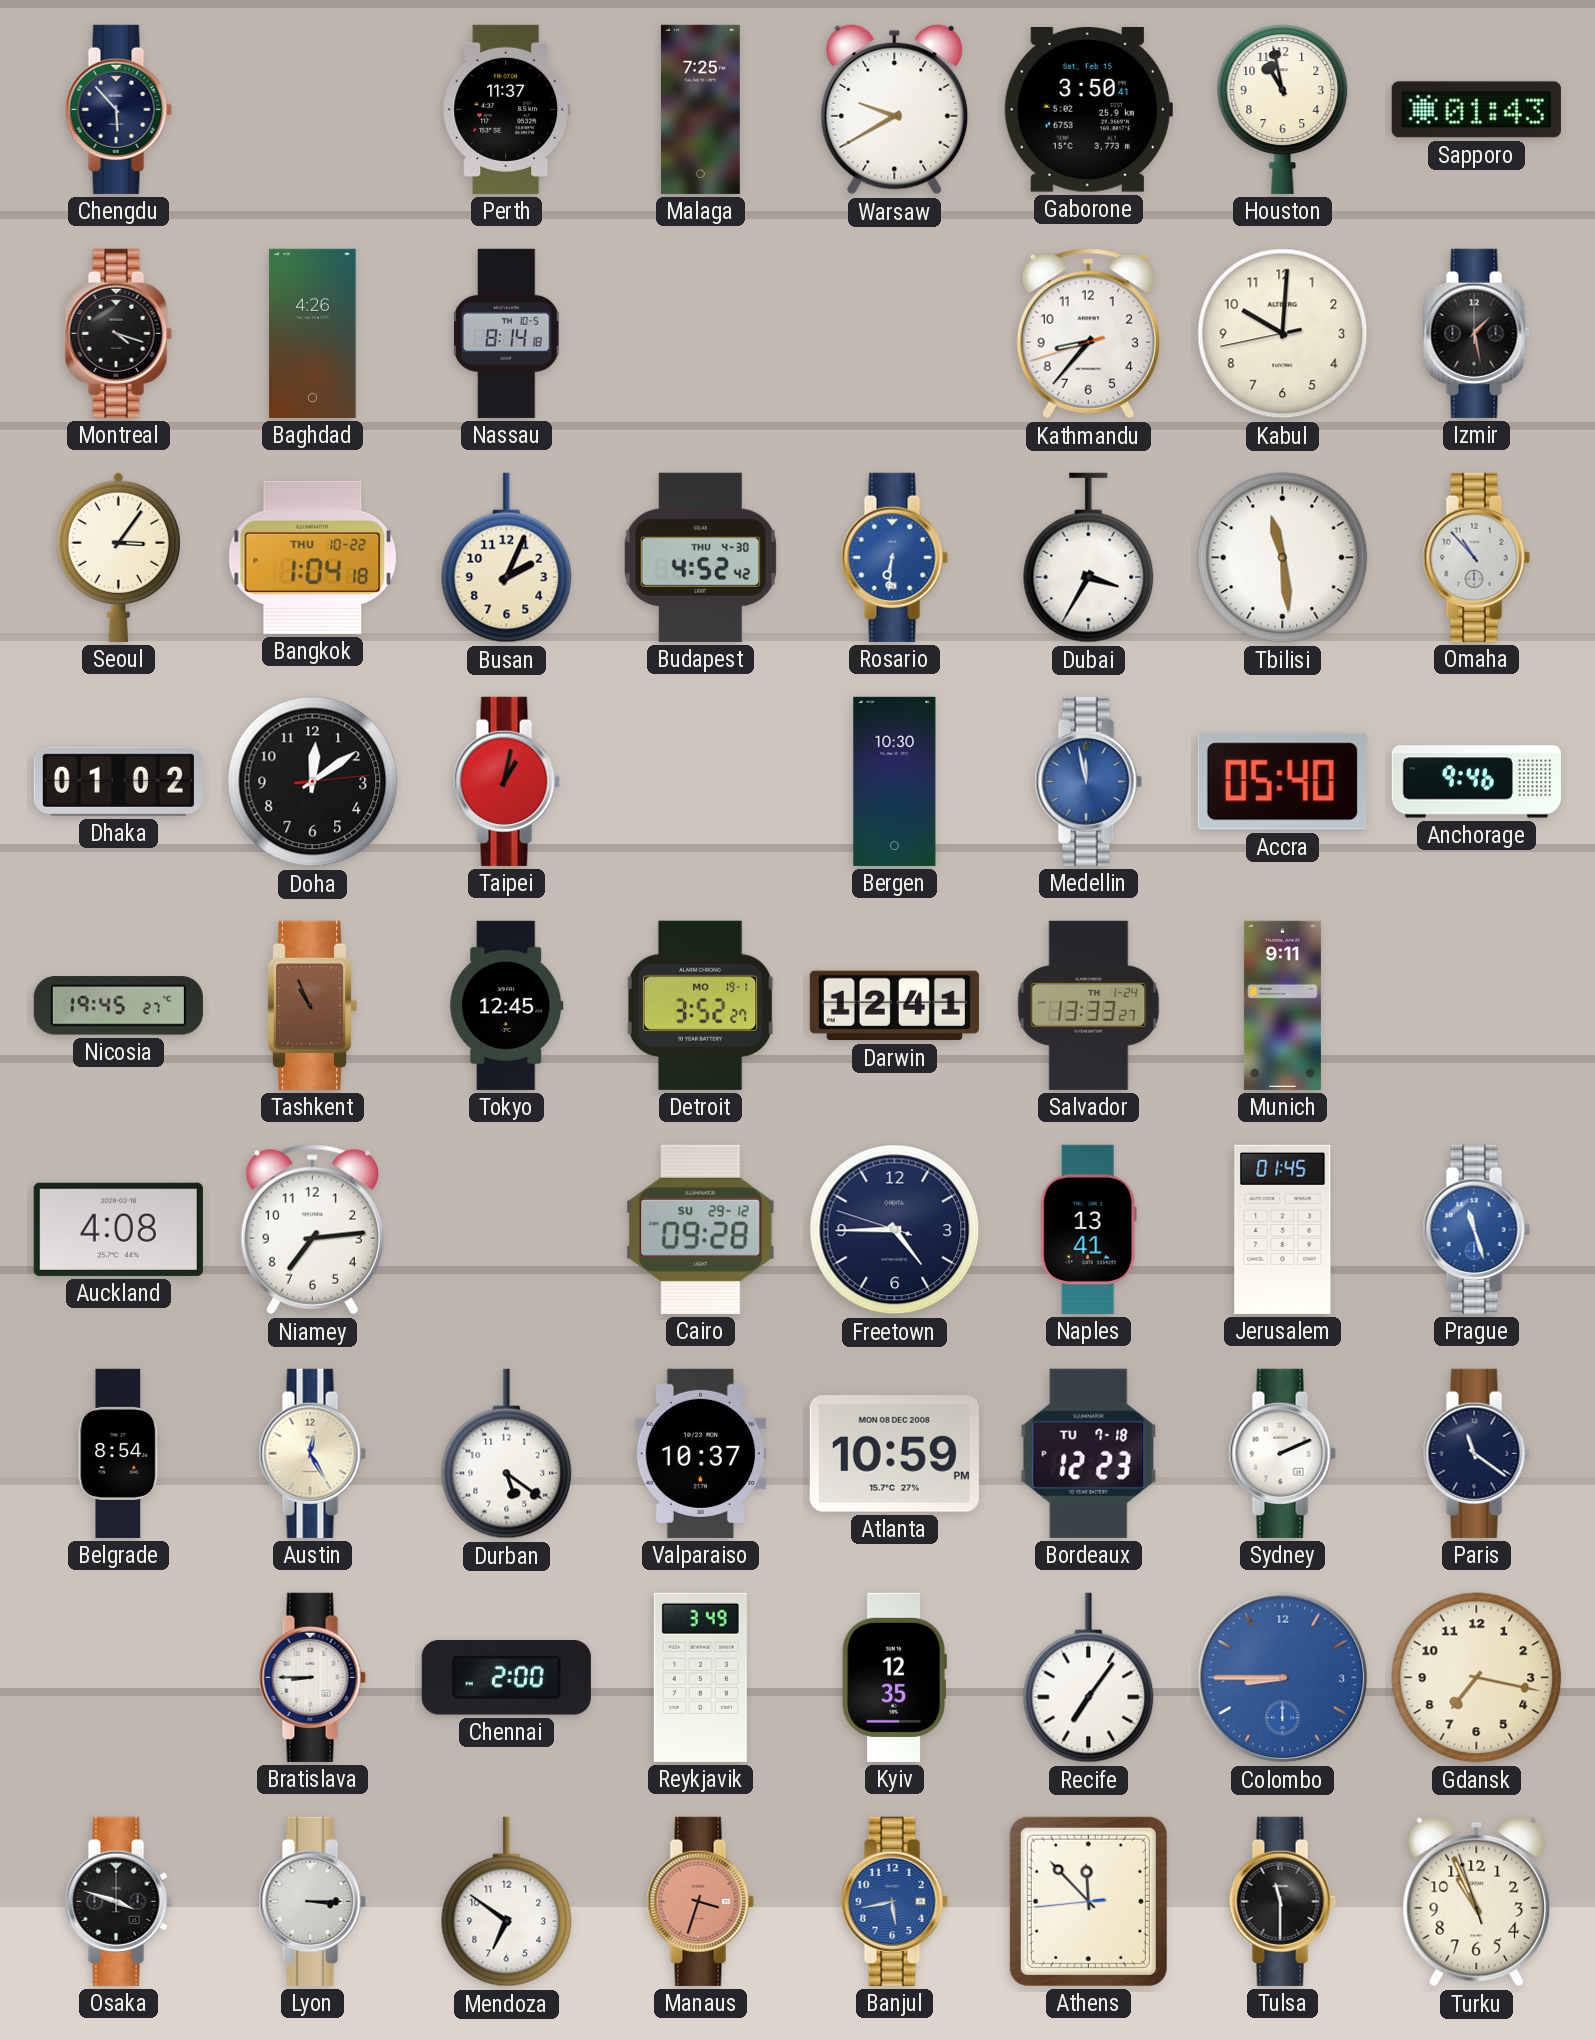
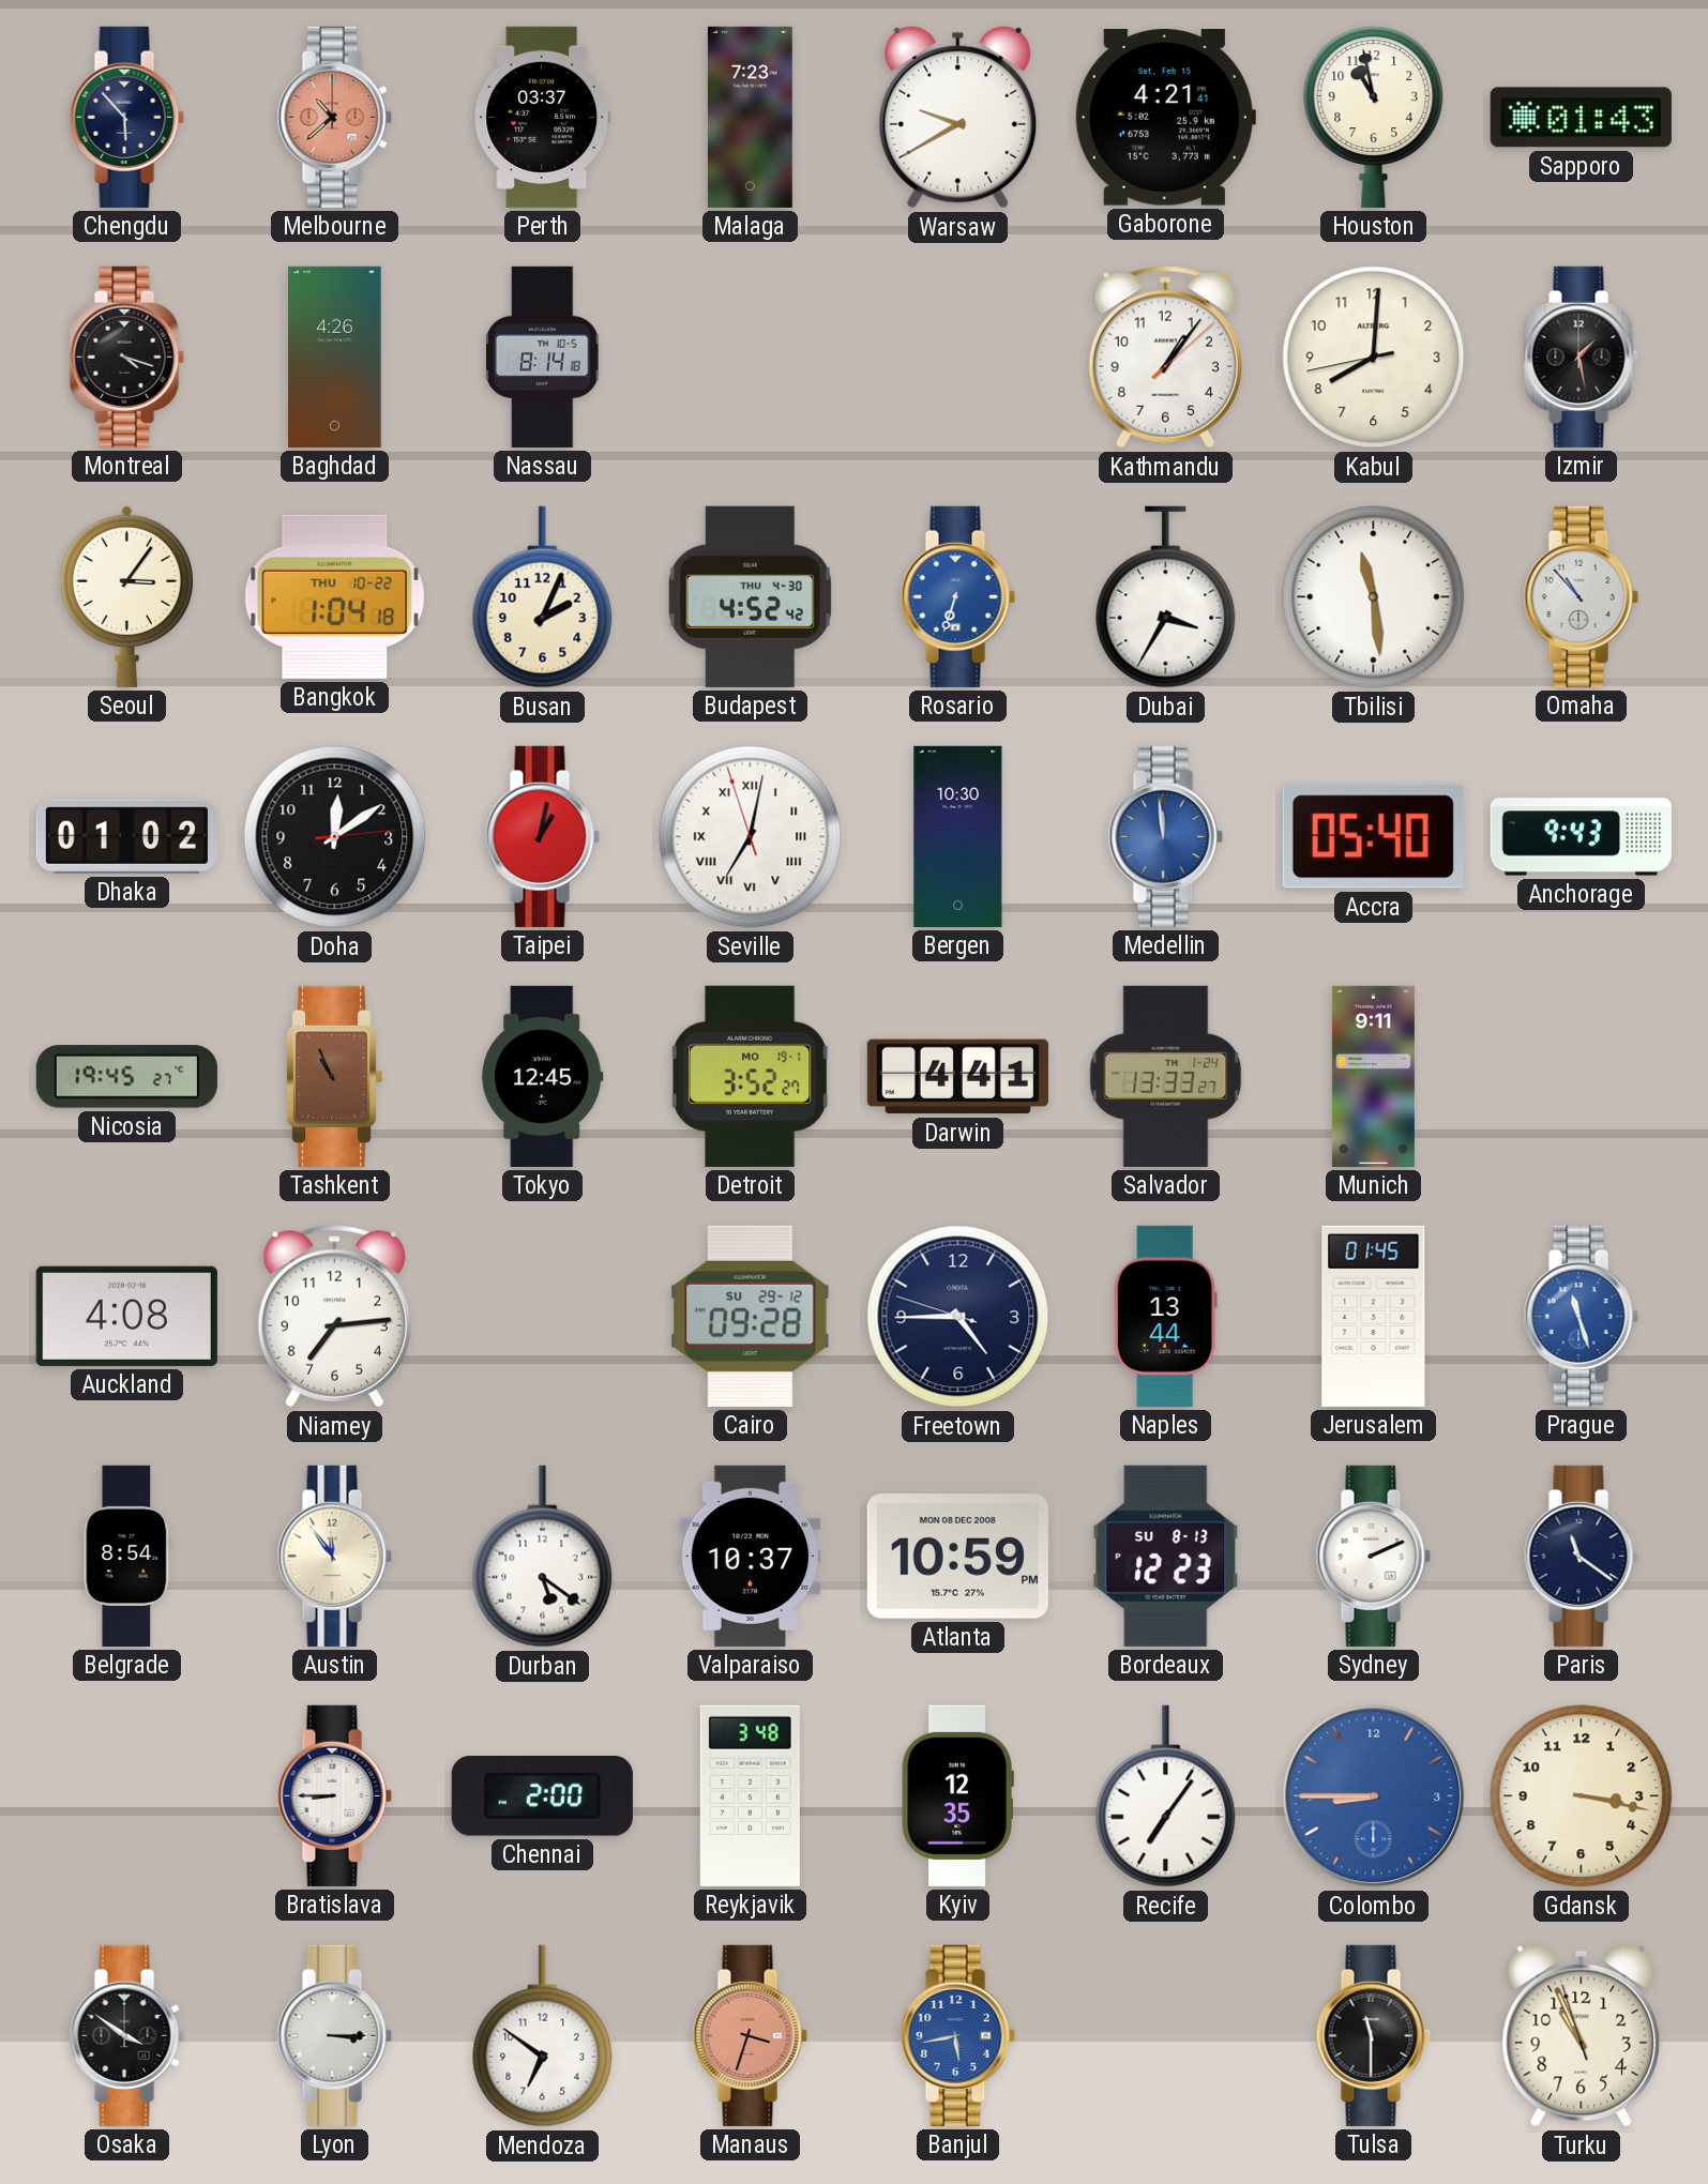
Melbourne: none -> 10:38 (334, 117)
Perth: 11:37 -> 03:37 (543, 117)
Malaga: 7:25 -> 7:23 (750, 117)
Gaborone: 3:50 -> 4:21 (1165, 118)
Kathmandu: 8:36 -> 1:06 (1165, 358)
Kabul: 10:00 -> 8:00 (1374, 358)
Rosario: 6:31 -> 6:33 (957, 596)
Seville: none -> 7:01 (751, 837)
Medellin: 11:58 -> 11:59 (1165, 836)
Anchorage: 9:46 -> 9:43 (1581, 837)
Darwin: 12:41 -> 4:41 (957, 1077)
Naples: 13:41 -> 13:44 (1165, 1316)
Austin: 12:25 -> 11:54 (334, 1556)
Bordeaux date: TU 7-18 -> SU 8-13 (1166, 1556)
Reykjavik: 3:49 -> 3:48 (750, 1795)
Gdansk: 7:17 -> 3:17 (1582, 1796)
Osaka: 3:48 -> 3:51 (126, 2035)
Athens: 11:52 -> none (1088, 1901)
